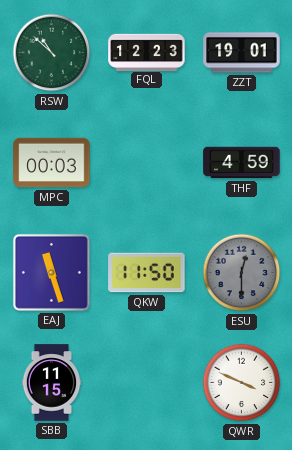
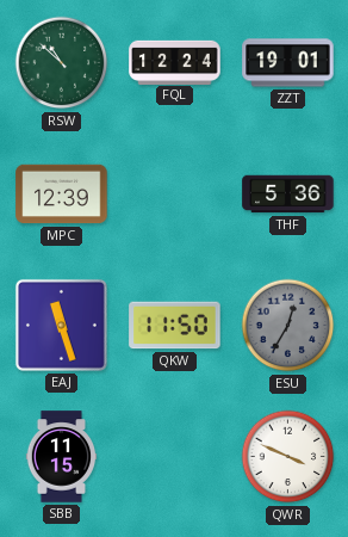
FQL: 12:23 -> 12:24 (175, 62)
MPC: 00:03 -> 12:39 (62, 195)
THF: 4:59 -> 5:36 (288, 195)
ESU: 12:30 -> 12:35 (288, 326)
